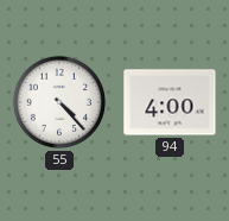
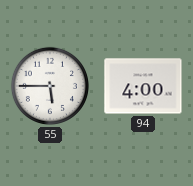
55: 4:23 -> 5:45 (50, 86)
